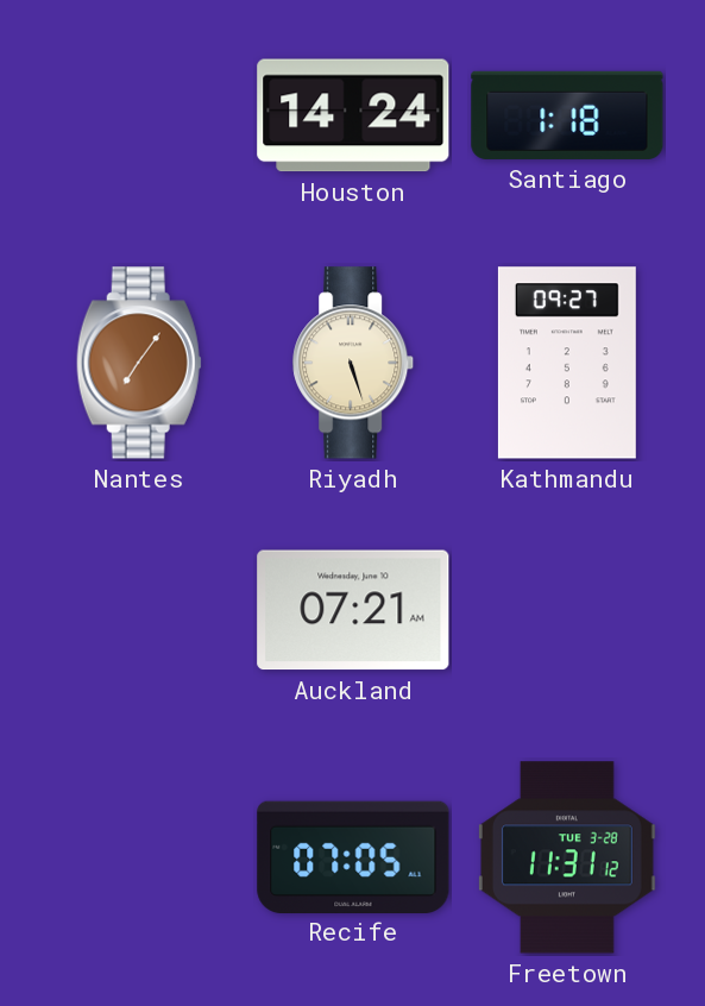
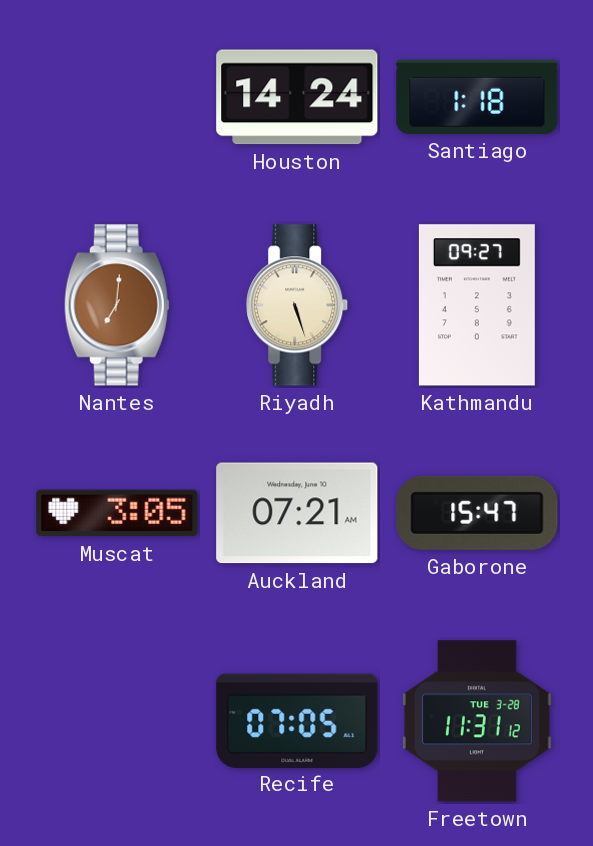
Nantes: 7:06 -> 7:01 (117, 305)
Muscat: none -> 3:05 (117, 513)
Gaborone: none -> 15:47 (477, 513)
